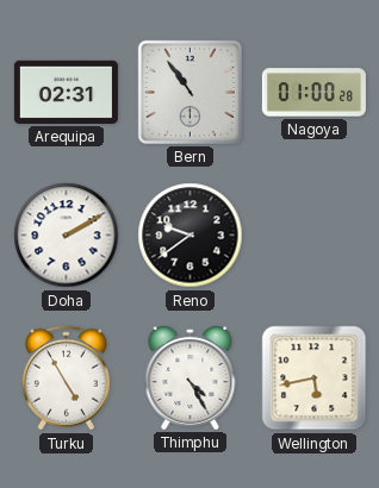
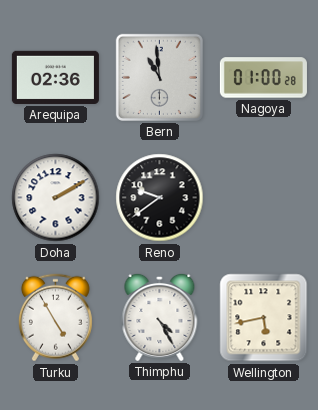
Arequipa: 02:31 -> 02:36 (55, 77)
Bern: 10:54 -> 10:59 (159, 77)
